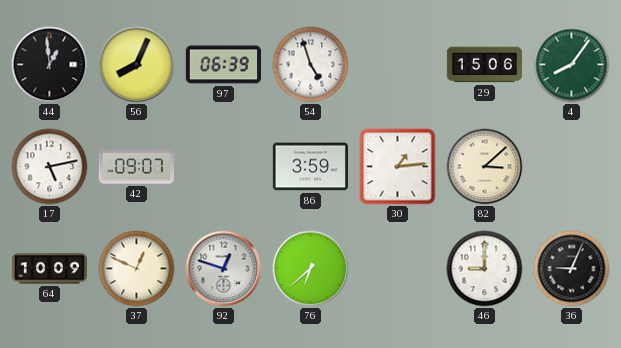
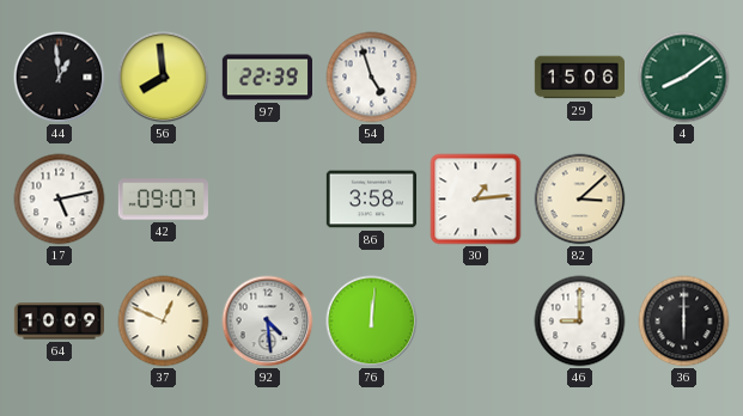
56: 8:04 -> 7:59 (164, 78)
97: 06:39 -> 22:39 (267, 78)
4: 8:06 -> 8:09 (684, 78)
86: 3:59 -> 3:58 (371, 200)
92: 12:48 -> 4:29 (268, 322)
76: 6:38 -> 12:01 (372, 322)
36: 9:04 -> 6:00 (684, 322)
